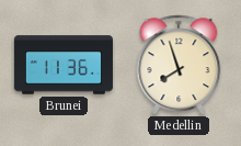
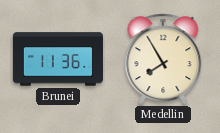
Medellin: 7:57 -> 7:55 (163, 59)
